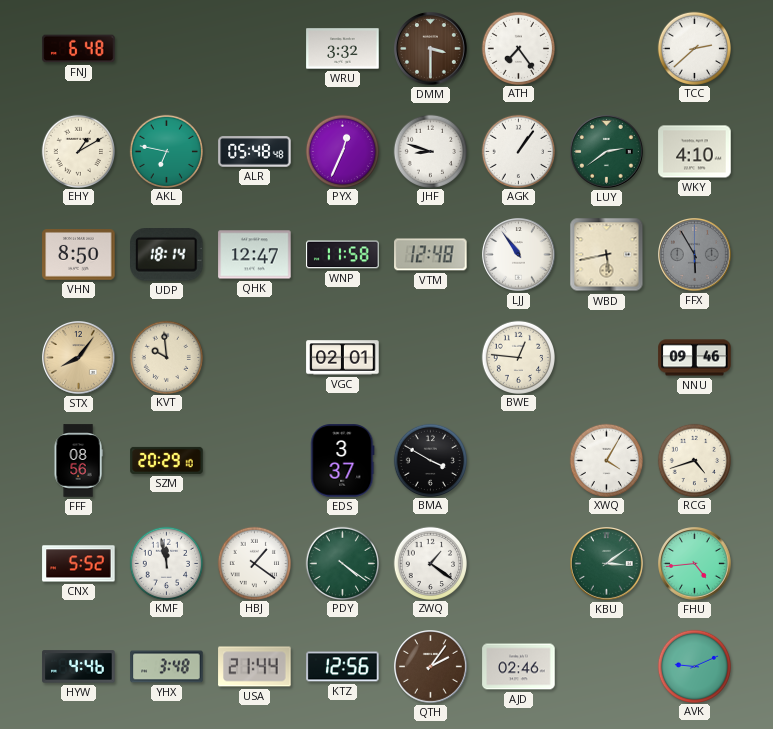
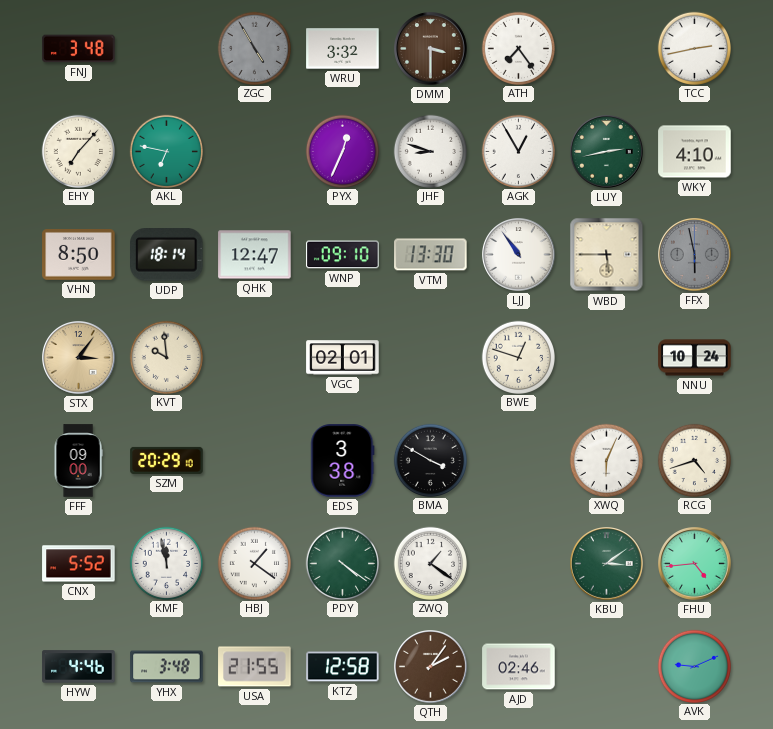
FNJ: 6:48 -> 3:48 (79, 49)
ZGC: none -> 4:55 (254, 48)
TCC: 2:38 -> 2:43 (694, 48)
EHY: 1:10 -> 7:07 (78, 151)
ALR: 05:48 -> none (255, 152)
AGK: 1:06 -> 12:55 (518, 151)
LUY: 2:39 -> 2:43 (607, 152)
WNP: 11:58 -> 09:10 (343, 255)
VTM: 12:48 -> 13:30 (431, 255)
WBD: 5:43 -> 5:45 (607, 255)
FFX: 5:55 -> 5:58 (695, 255)
STX: 8:06 -> 3:06 (79, 358)
BWE: 12:46 -> 12:48 (518, 357)
NNU: 09:46 -> 10:24 (695, 358)
FFF: 08:56 -> 09:00 (78, 461)
EDS: 3:37 -> 3:38 (343, 461)
XWQ: 4:05 -> 6:04 (606, 460)
USA: 21:44 -> 21:55 (255, 667)
KTZ: 12:56 -> 12:58 (343, 667)
